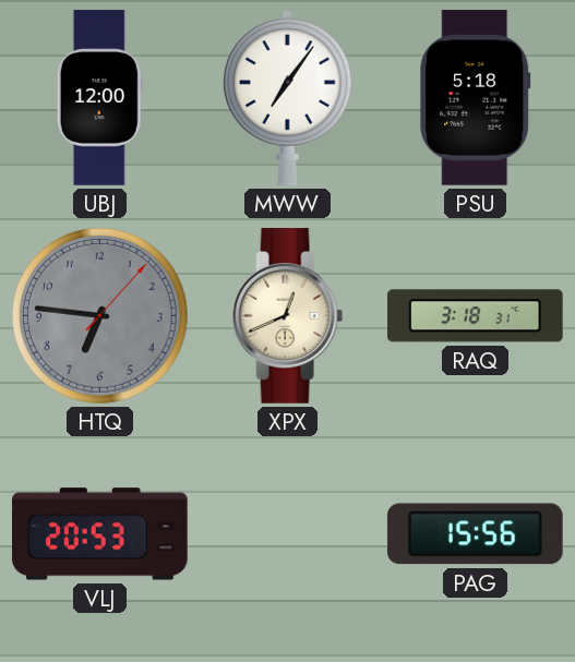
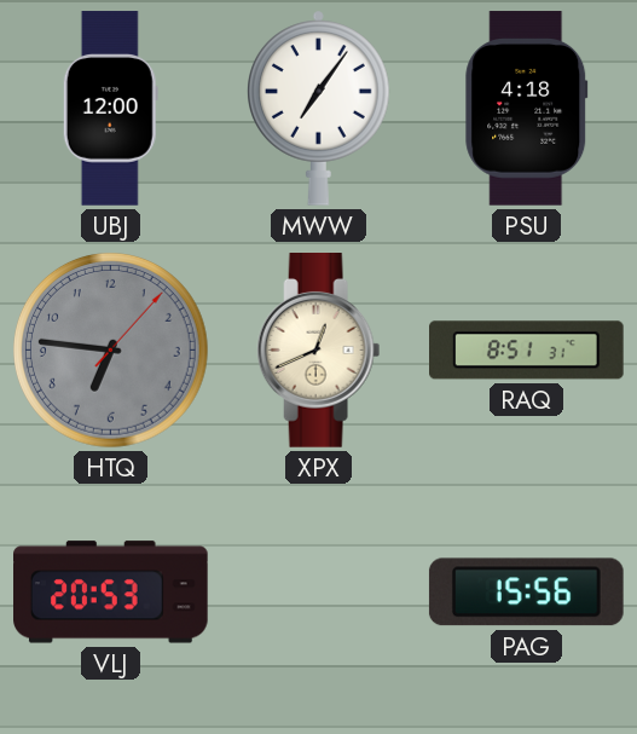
PSU: 5:18 -> 4:18 (527, 109)
RAQ: 3:18 -> 8:51 (527, 351)
